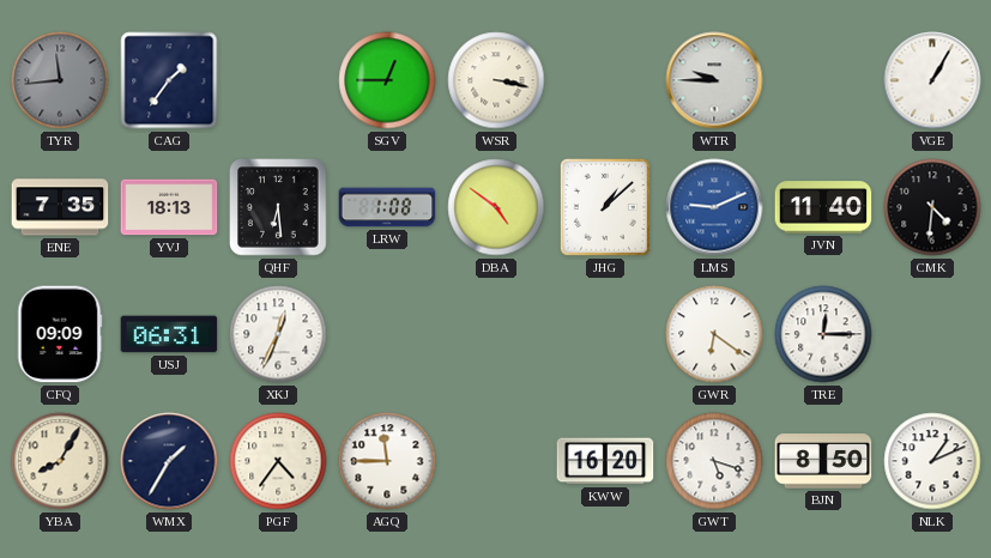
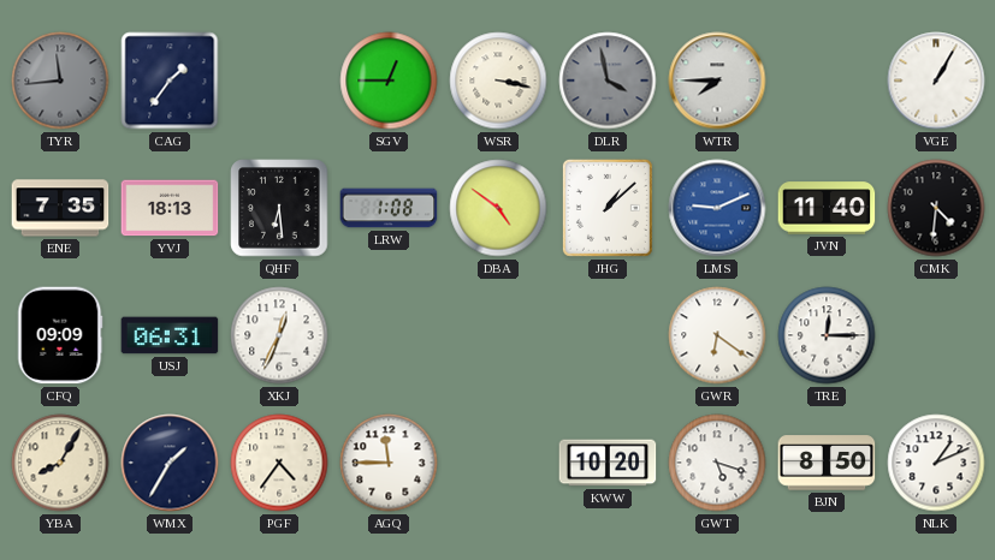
DLR: none -> 3:58 (608, 81)
WTR: 9:45 -> 7:45 (717, 81)
KWW: 16:20 -> 10:20 (608, 463)
